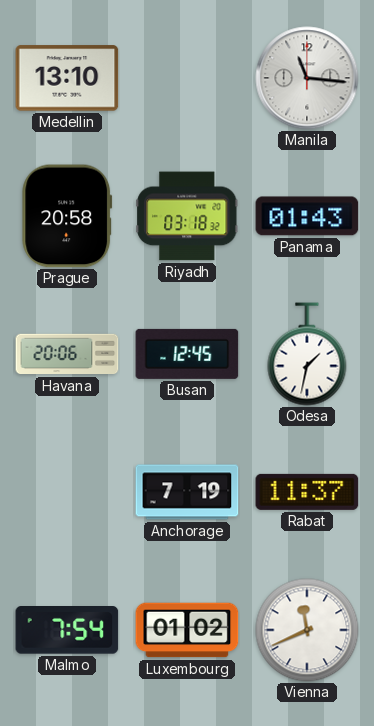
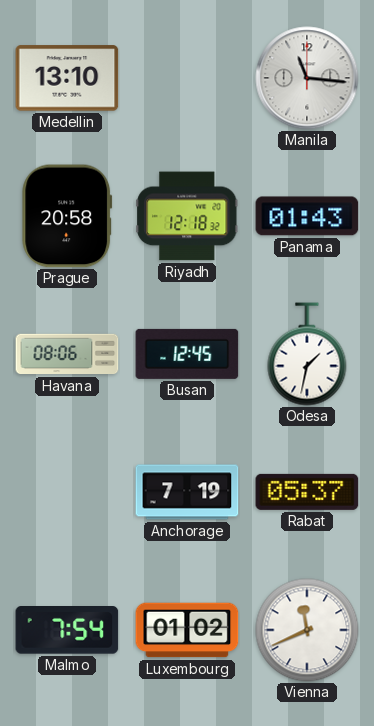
Riyadh: 03:18 -> 12:18 (187, 216)
Havana: 20:06 -> 08:06 (67, 354)
Rabat: 11:37 -> 05:37 (307, 492)
